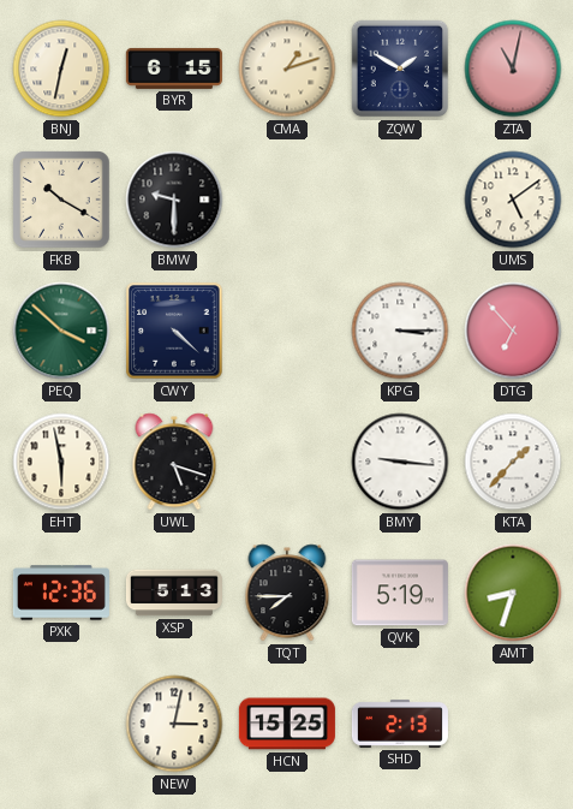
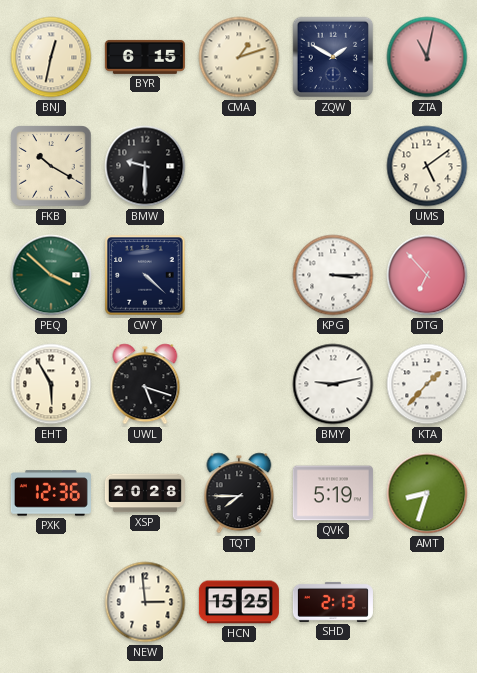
EHT: 5:58 -> 5:55 (51, 384)
BMY: 9:16 -> 9:13 (333, 384)
XSP: 5:13 -> 20:28 (145, 493)
NEW: 3:02 -> 2:59 (145, 602)
